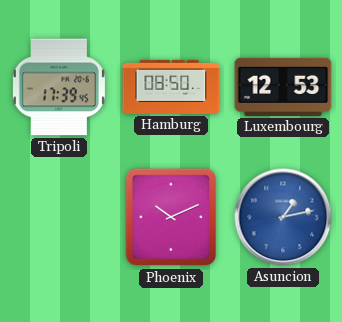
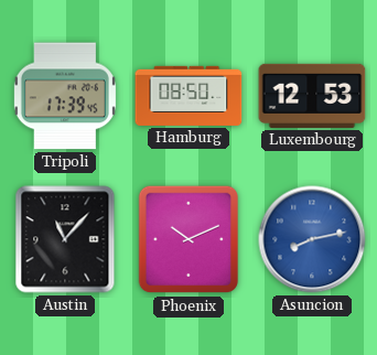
Austin: none -> 11:07 (65, 239)
Asuncion: 1:13 -> 8:13 (312, 239)
